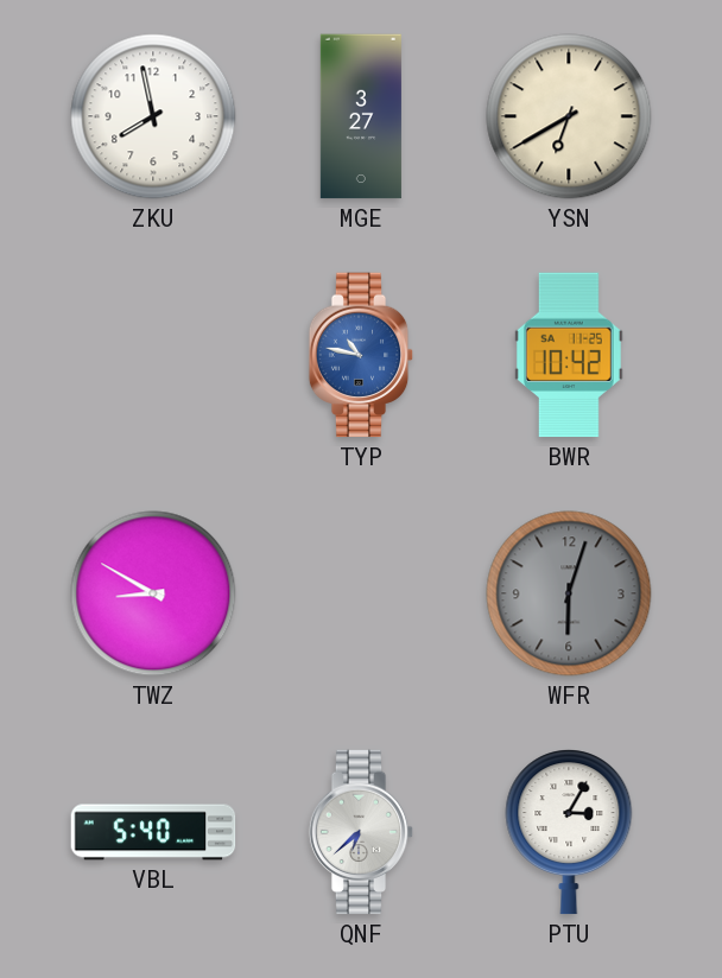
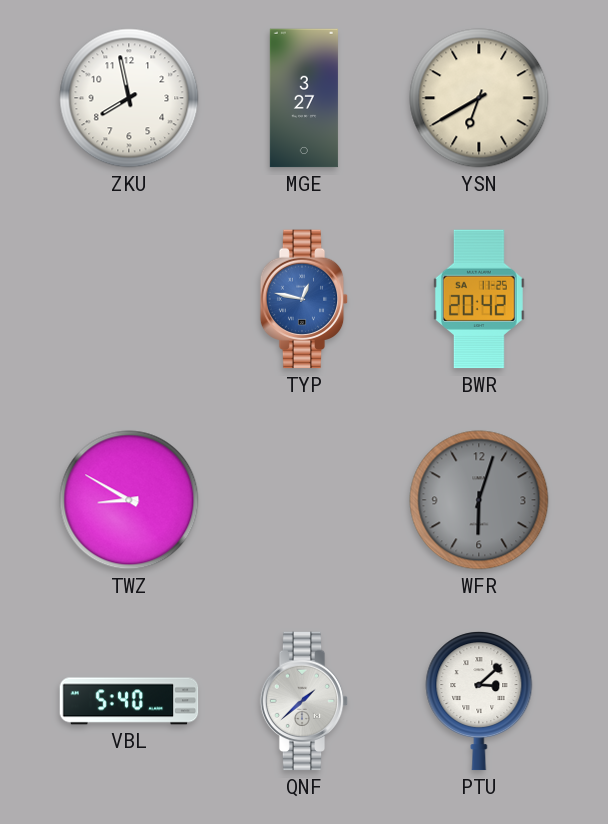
TYP: 10:47 -> 12:47 (304, 299)
BWR: 10:42 -> 20:42 (479, 299)
QNF: 6:38 -> 1:38 (304, 701)
PTU: 3:05 -> 3:08 (479, 701)
